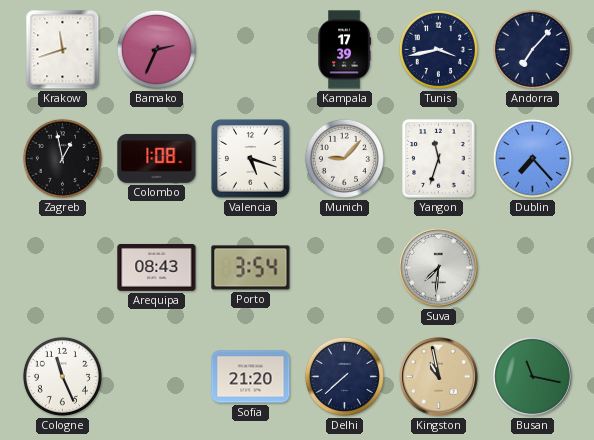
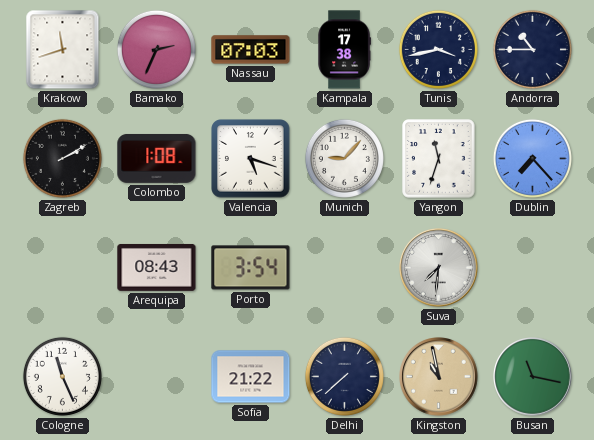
Nassau: none -> 07:03 (251, 50)
Kampala: 17:39 -> 17:38 (344, 50)
Andorra: 7:07 -> 10:45 (532, 49)
Zagreb: 12:58 -> 2:10 (62, 158)
Sofia: 21:20 -> 21:22 (251, 377)
